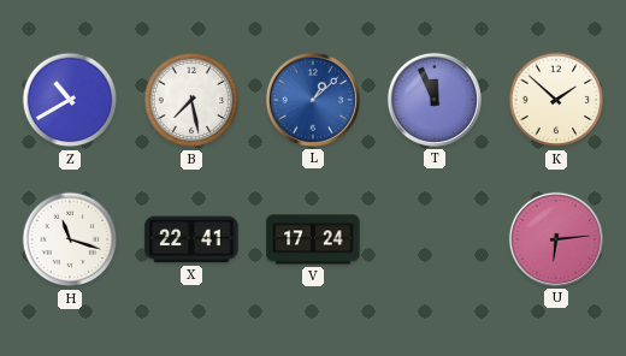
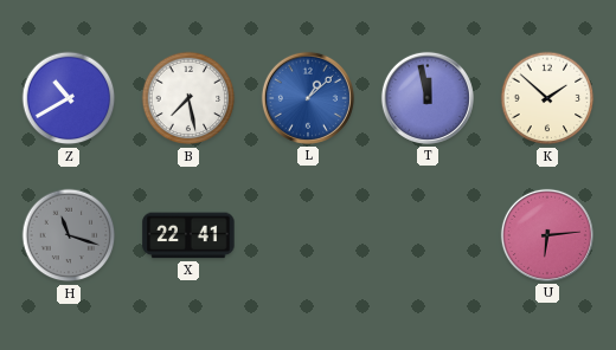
T: 11:56 -> 11:58 (428, 98)
H dial: white -> grey (69, 235)
V: 17:24 -> none (313, 239)
